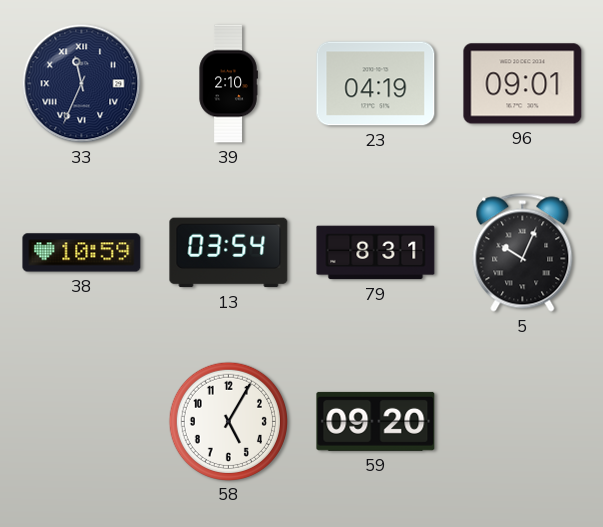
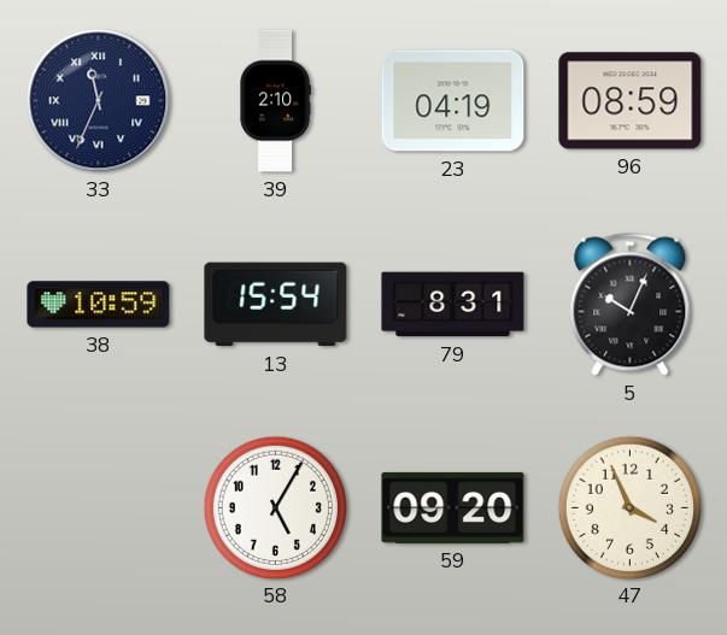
96: 09:01 -> 08:59 (631, 101)
13: 03:54 -> 15:54 (276, 305)
47: none -> 3:56 (629, 507)
